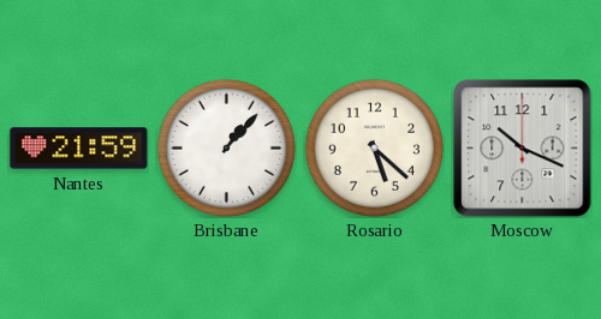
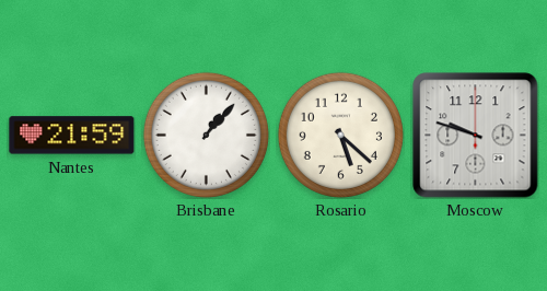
Moscow: 10:19 -> 9:48 (476, 136)
